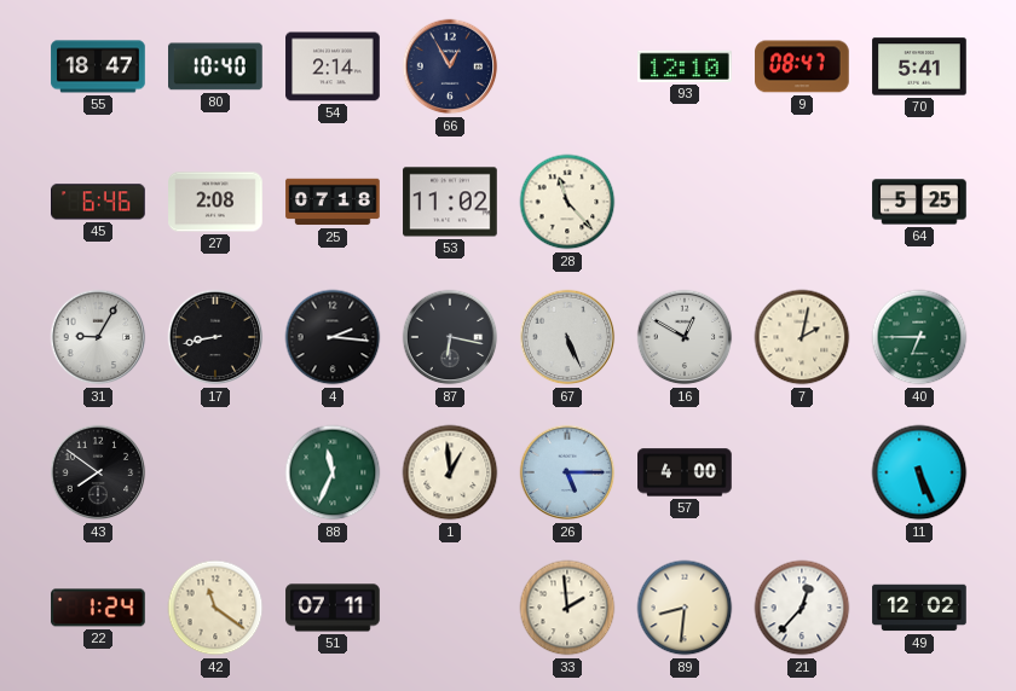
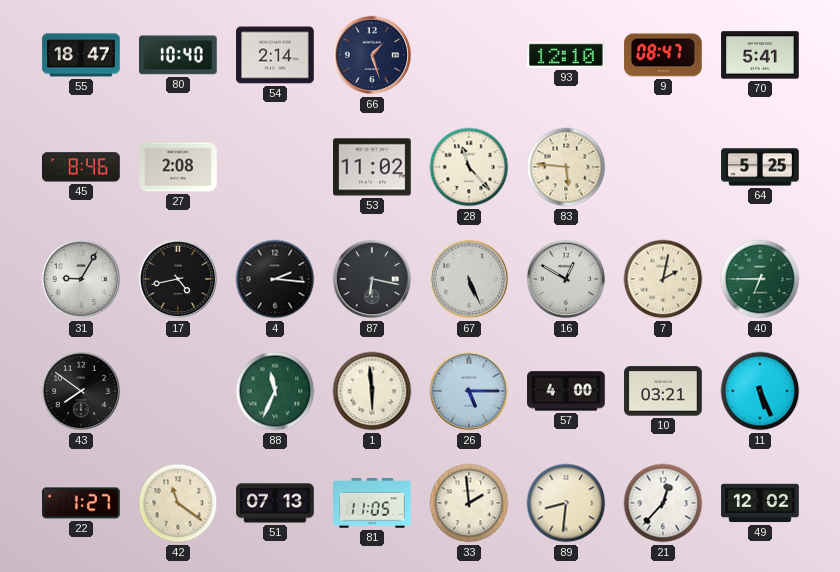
66: 12:55 -> 1:27 (372, 55)
45: 6:46 -> 8:46 (81, 167)
25: 07:18 -> none (333, 202)
83: none -> 5:46 (566, 167)
17: 8:43 -> 4:43 (178, 279)
1: 12:59 -> 5:59 (372, 391)
10: none -> 03:21 (663, 391)
22: 1:24 -> 1:27 (81, 503)
51: 07:11 -> 07:13 (275, 503)
81: none -> 11:05 (372, 503)
